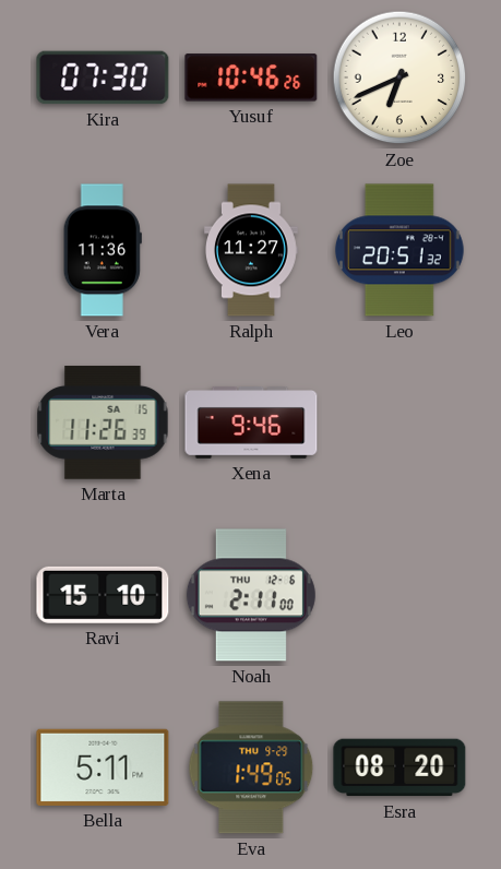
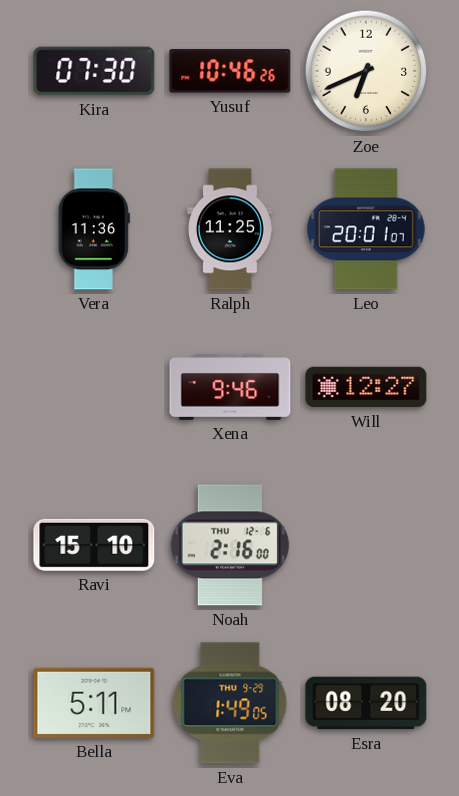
Ralph: 11:27 -> 11:25 (231, 229)
Leo: 20:51 -> 20:01 (366, 229)
Marta: 11:26 -> none (103, 422)
Will: none -> 12:27 (366, 387)
Noah: 2:11 -> 2:16 (230, 545)
